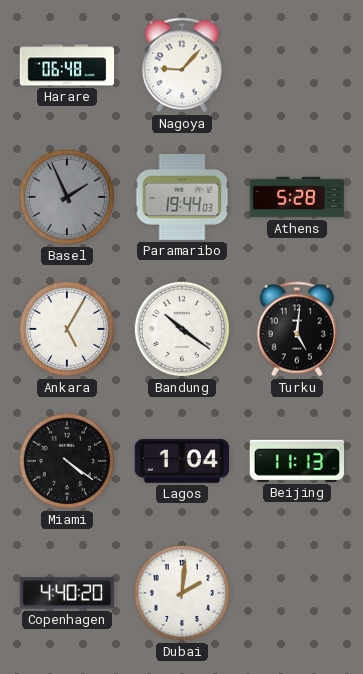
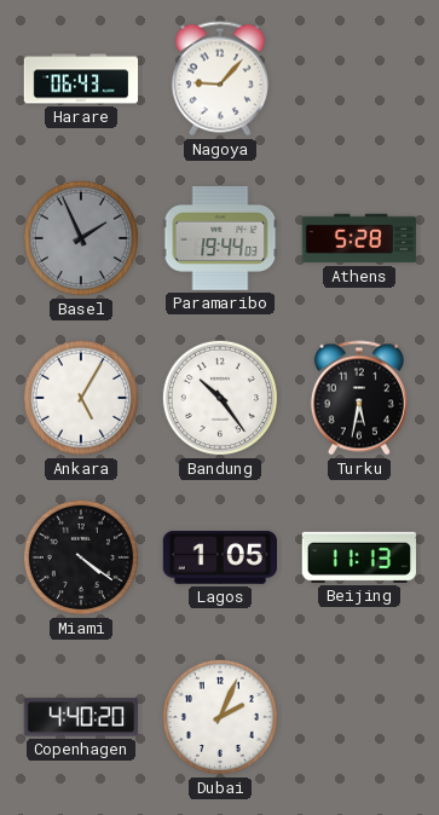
Harare: 06:48 -> 06:43 (81, 79)
Bandung: 10:21 -> 10:24 (220, 398)
Turku: 5:01 -> 5:32 (359, 398)
Lagos: 1:04 -> 1:05 (219, 557)
Dubai: 2:01 -> 2:04 (220, 717)
